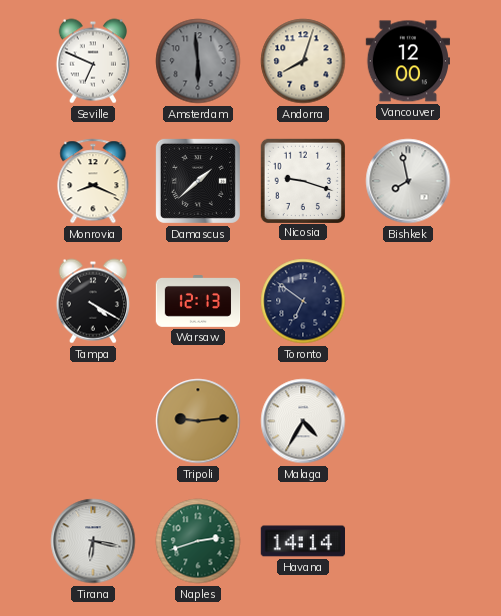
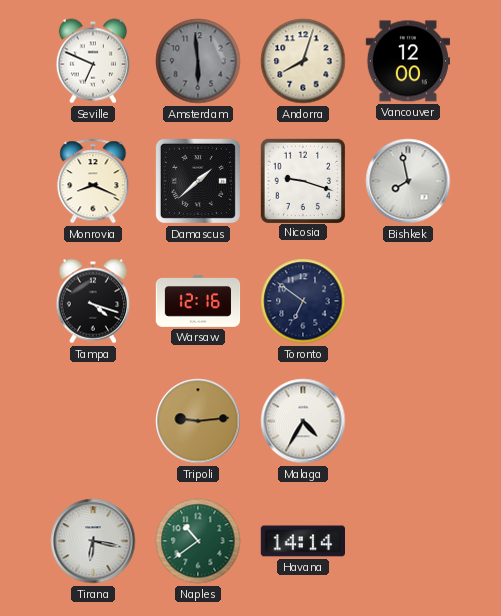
Tampa: 4:20 -> 4:18 (92, 301)
Warsaw: 12:13 -> 12:16 (198, 301)
Naples: 2:42 -> 10:39 (198, 541)
